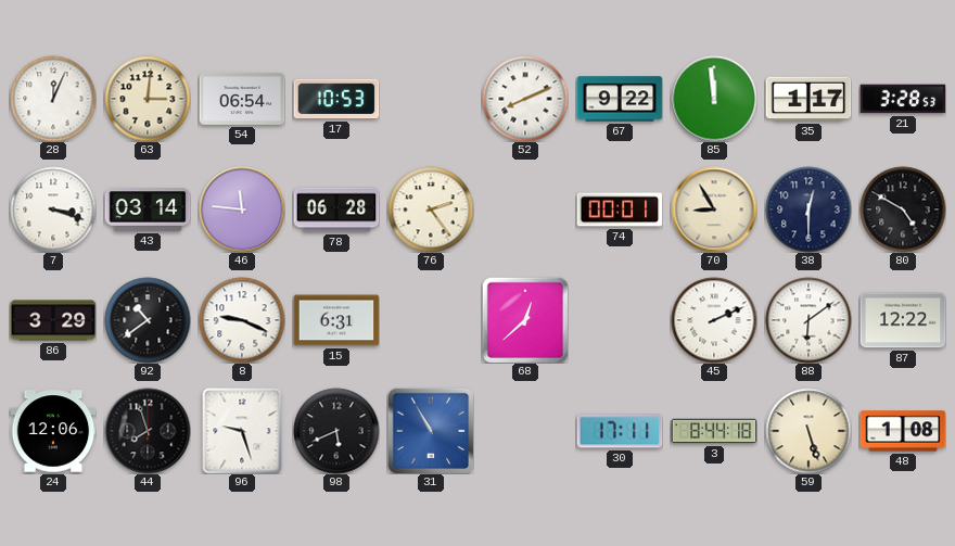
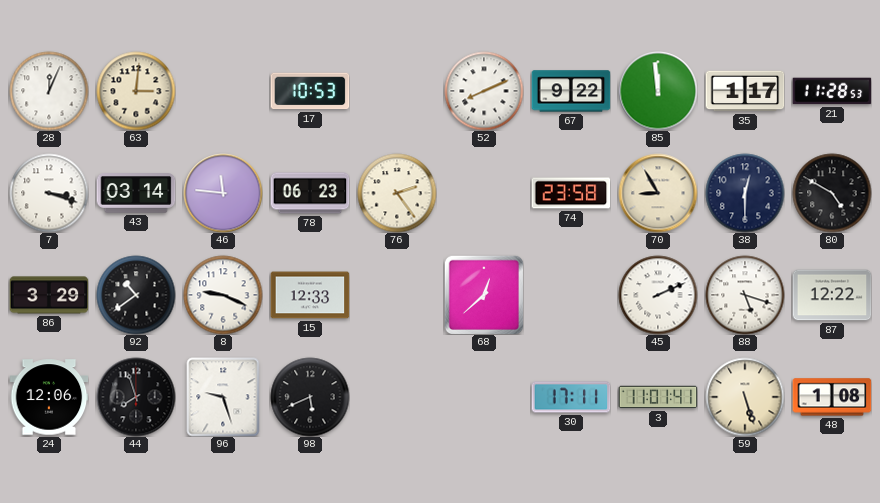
54: 06:54 -> none (242, 99)
21: 3:28 -> 11:28 (832, 91)
78: 06:28 -> 06:23 (310, 193)
74: 00:01 -> 23:58 (571, 193)
15: 6:31 -> 12:33 (310, 295)
88: 6:09 -> 5:18 (745, 295)
31: 10:55 -> none (431, 431)
3: 8:44 -> 11:01 (658, 397)
